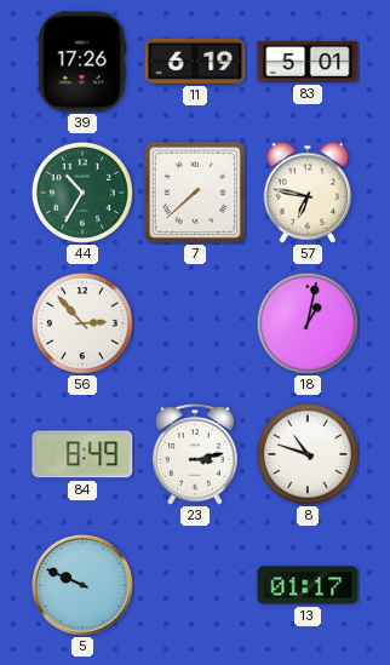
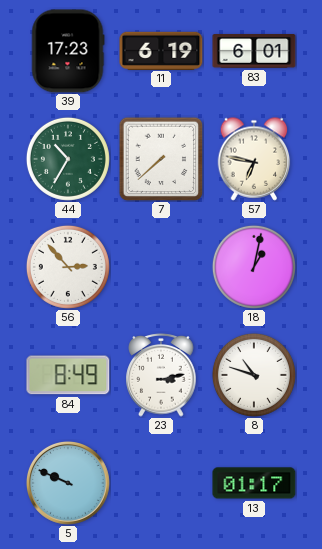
39: 17:26 -> 17:23 (68, 51)
83: 5:01 -> 6:01 (254, 52)
